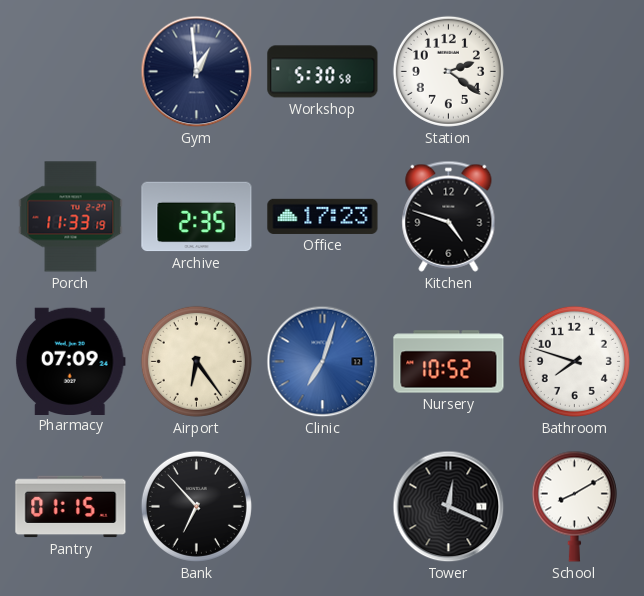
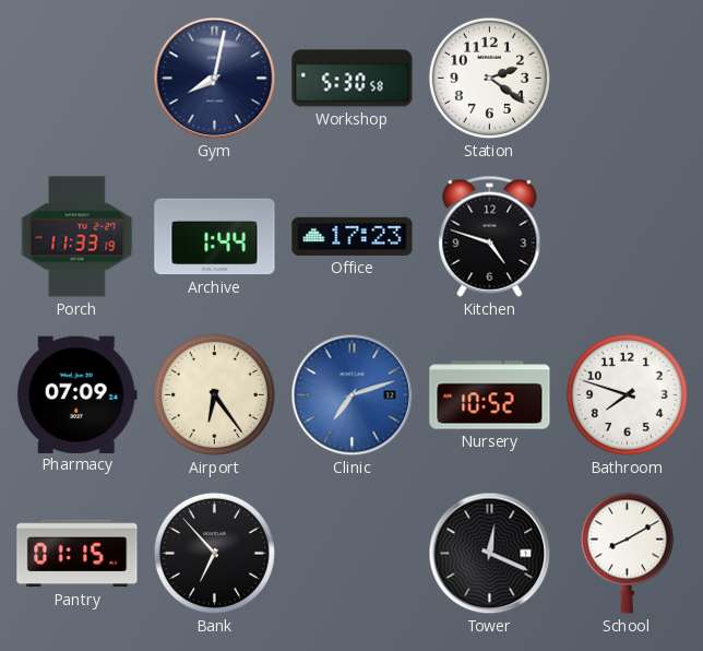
Gym: 12:59 -> 8:02 (215, 79)
Archive: 2:35 -> 1:44 (215, 237)
Clinic: 7:03 -> 7:12 (353, 395)
